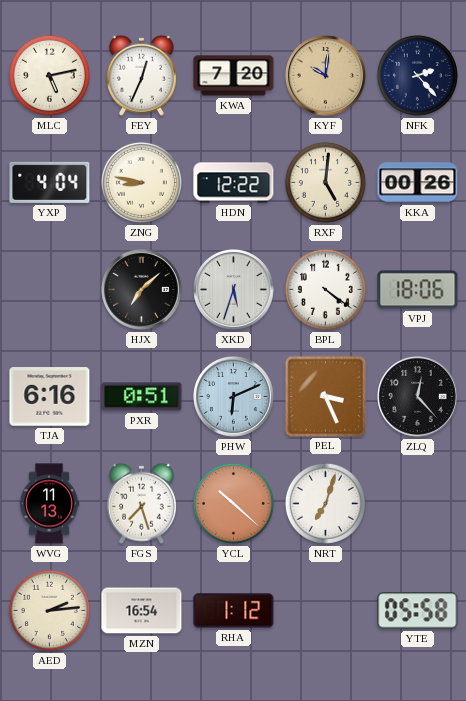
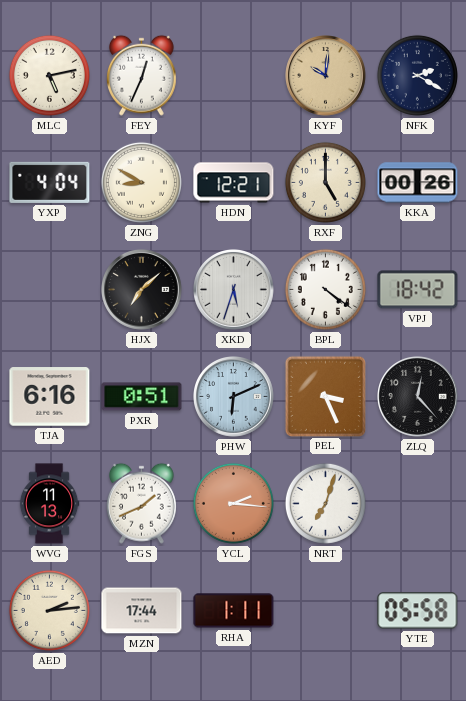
KWA: 7:20 -> none (234, 76)
NFK: 2:23 -> 2:20 (417, 75)
ZNG: 8:47 -> 8:50 (141, 182)
HDN: 12:22 -> 12:21 (234, 183)
RXF: 5:01 -> 5:00 (325, 182)
VPJ: 18:06 -> 18:42 (418, 290)
FGS: 7:27 -> 1:41 (141, 503)
YCL: 10:22 -> 2:16 (233, 503)
MZN: 16:54 -> 17:44 (142, 611)
RHA: 1:12 -> 1:11 (234, 611)
